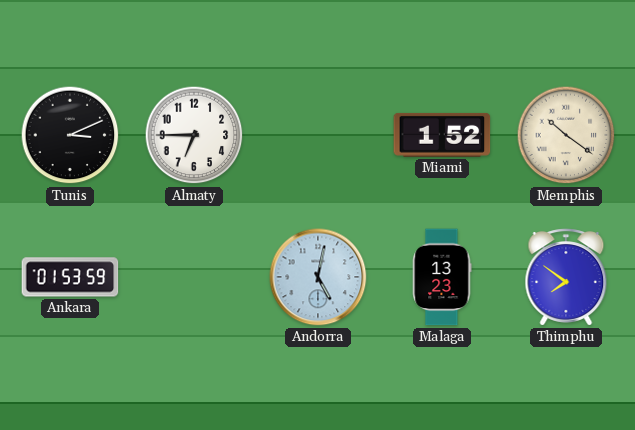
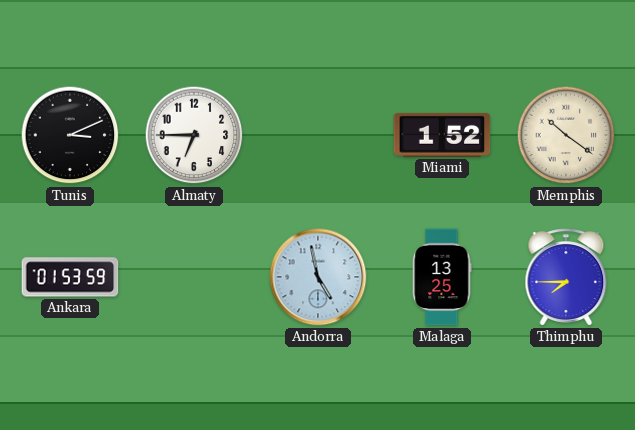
Andorra: 5:02 -> 4:58 (318, 277)
Malaga: 13:23 -> 13:25 (442, 277)
Thimphu: 7:51 -> 7:45 (566, 277)
